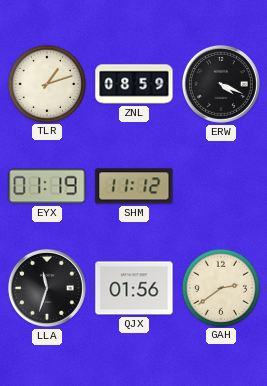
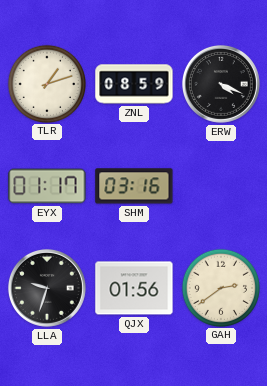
EYX: 01:19 -> 01:17 (47, 186)
SHM: 11:12 -> 03:16 (134, 186)
LLA: 11:33 -> 9:33 (47, 288)
